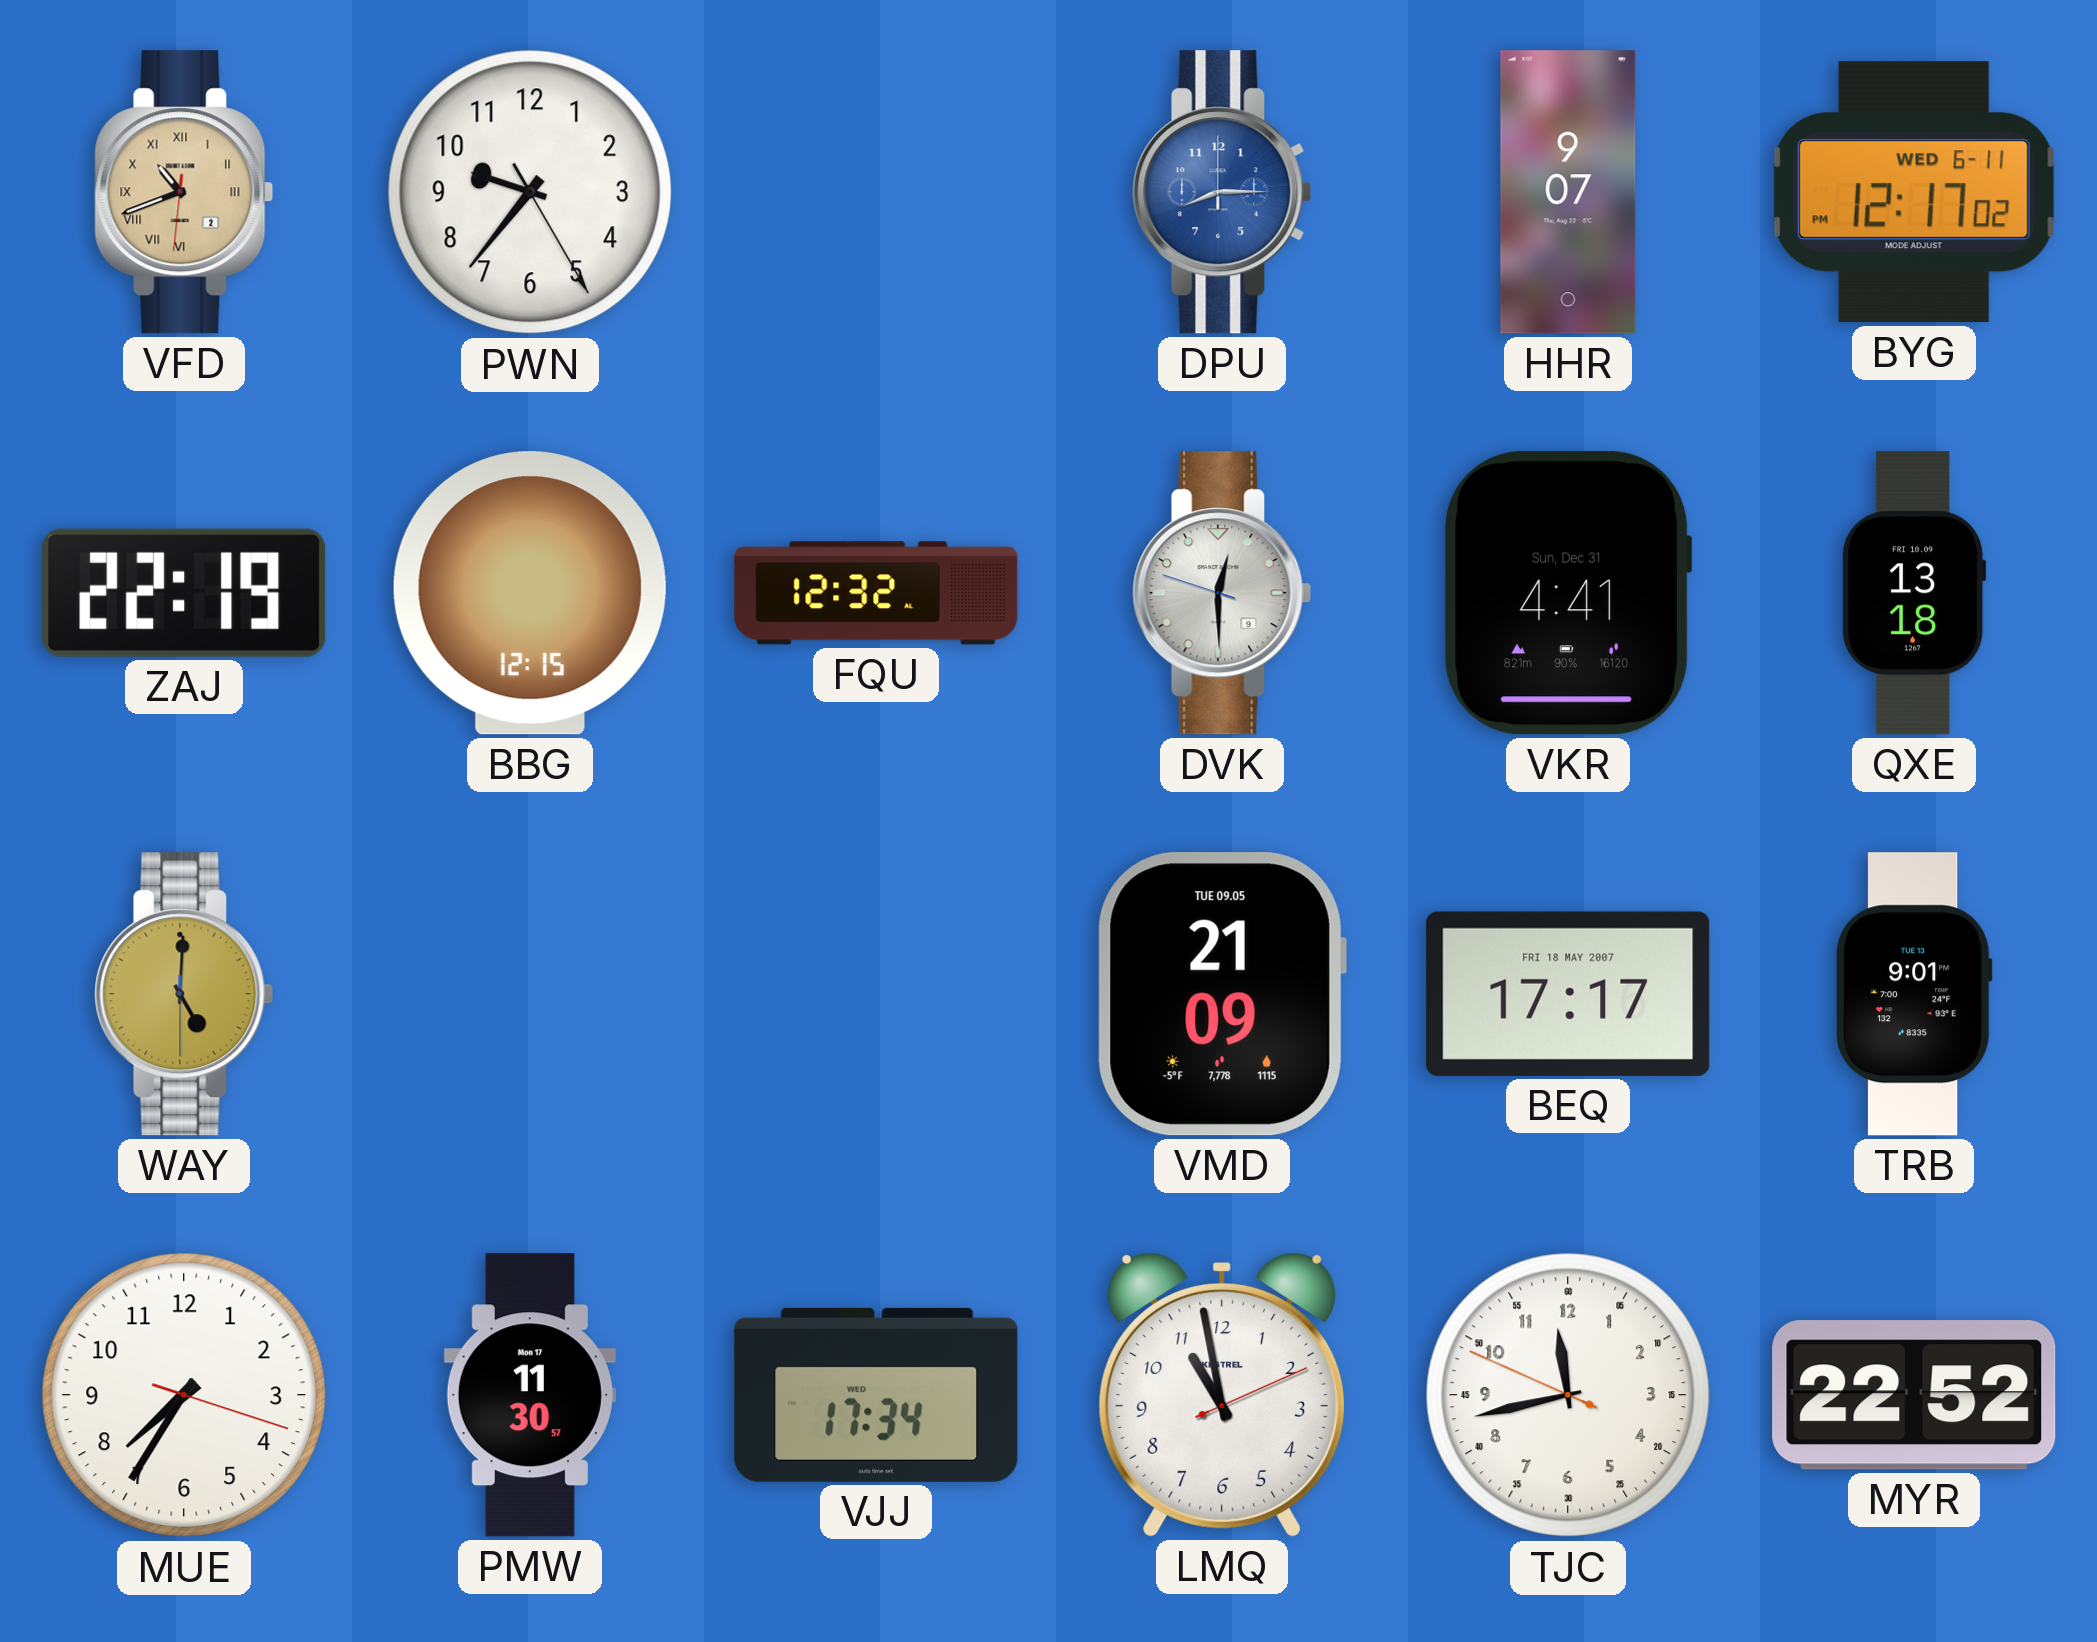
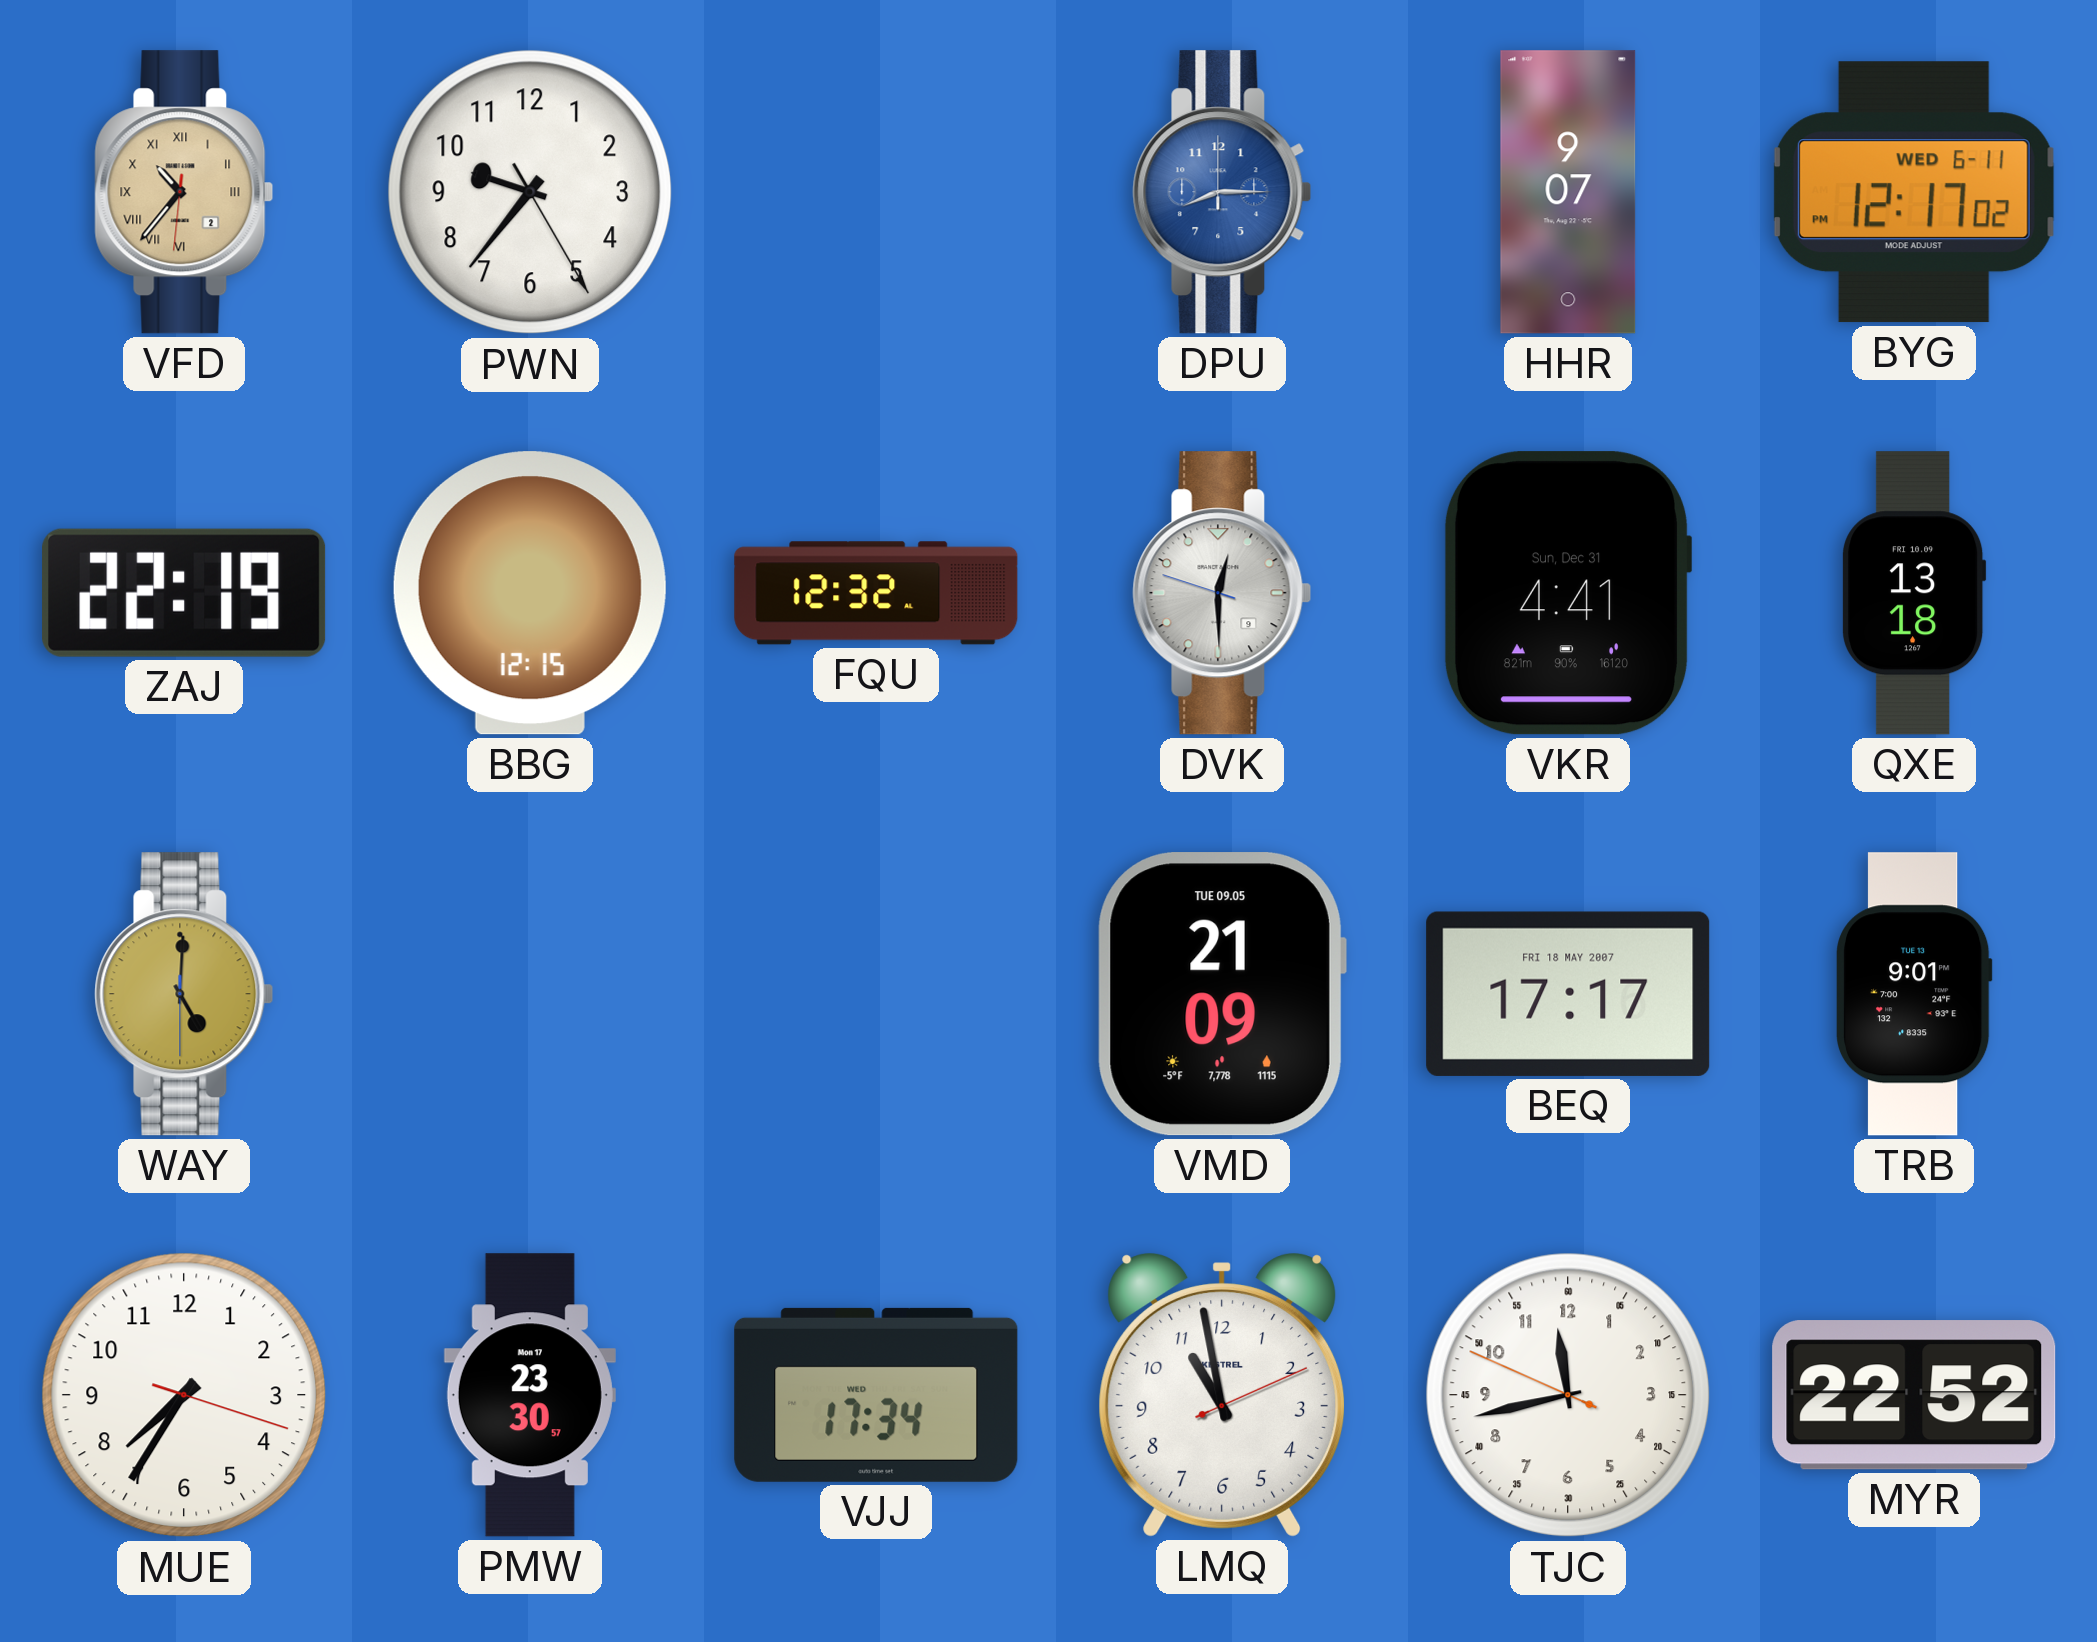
VFD: 10:41 -> 10:36 (184, 192)
PMW: 11:30 -> 23:30 (530, 1395)
